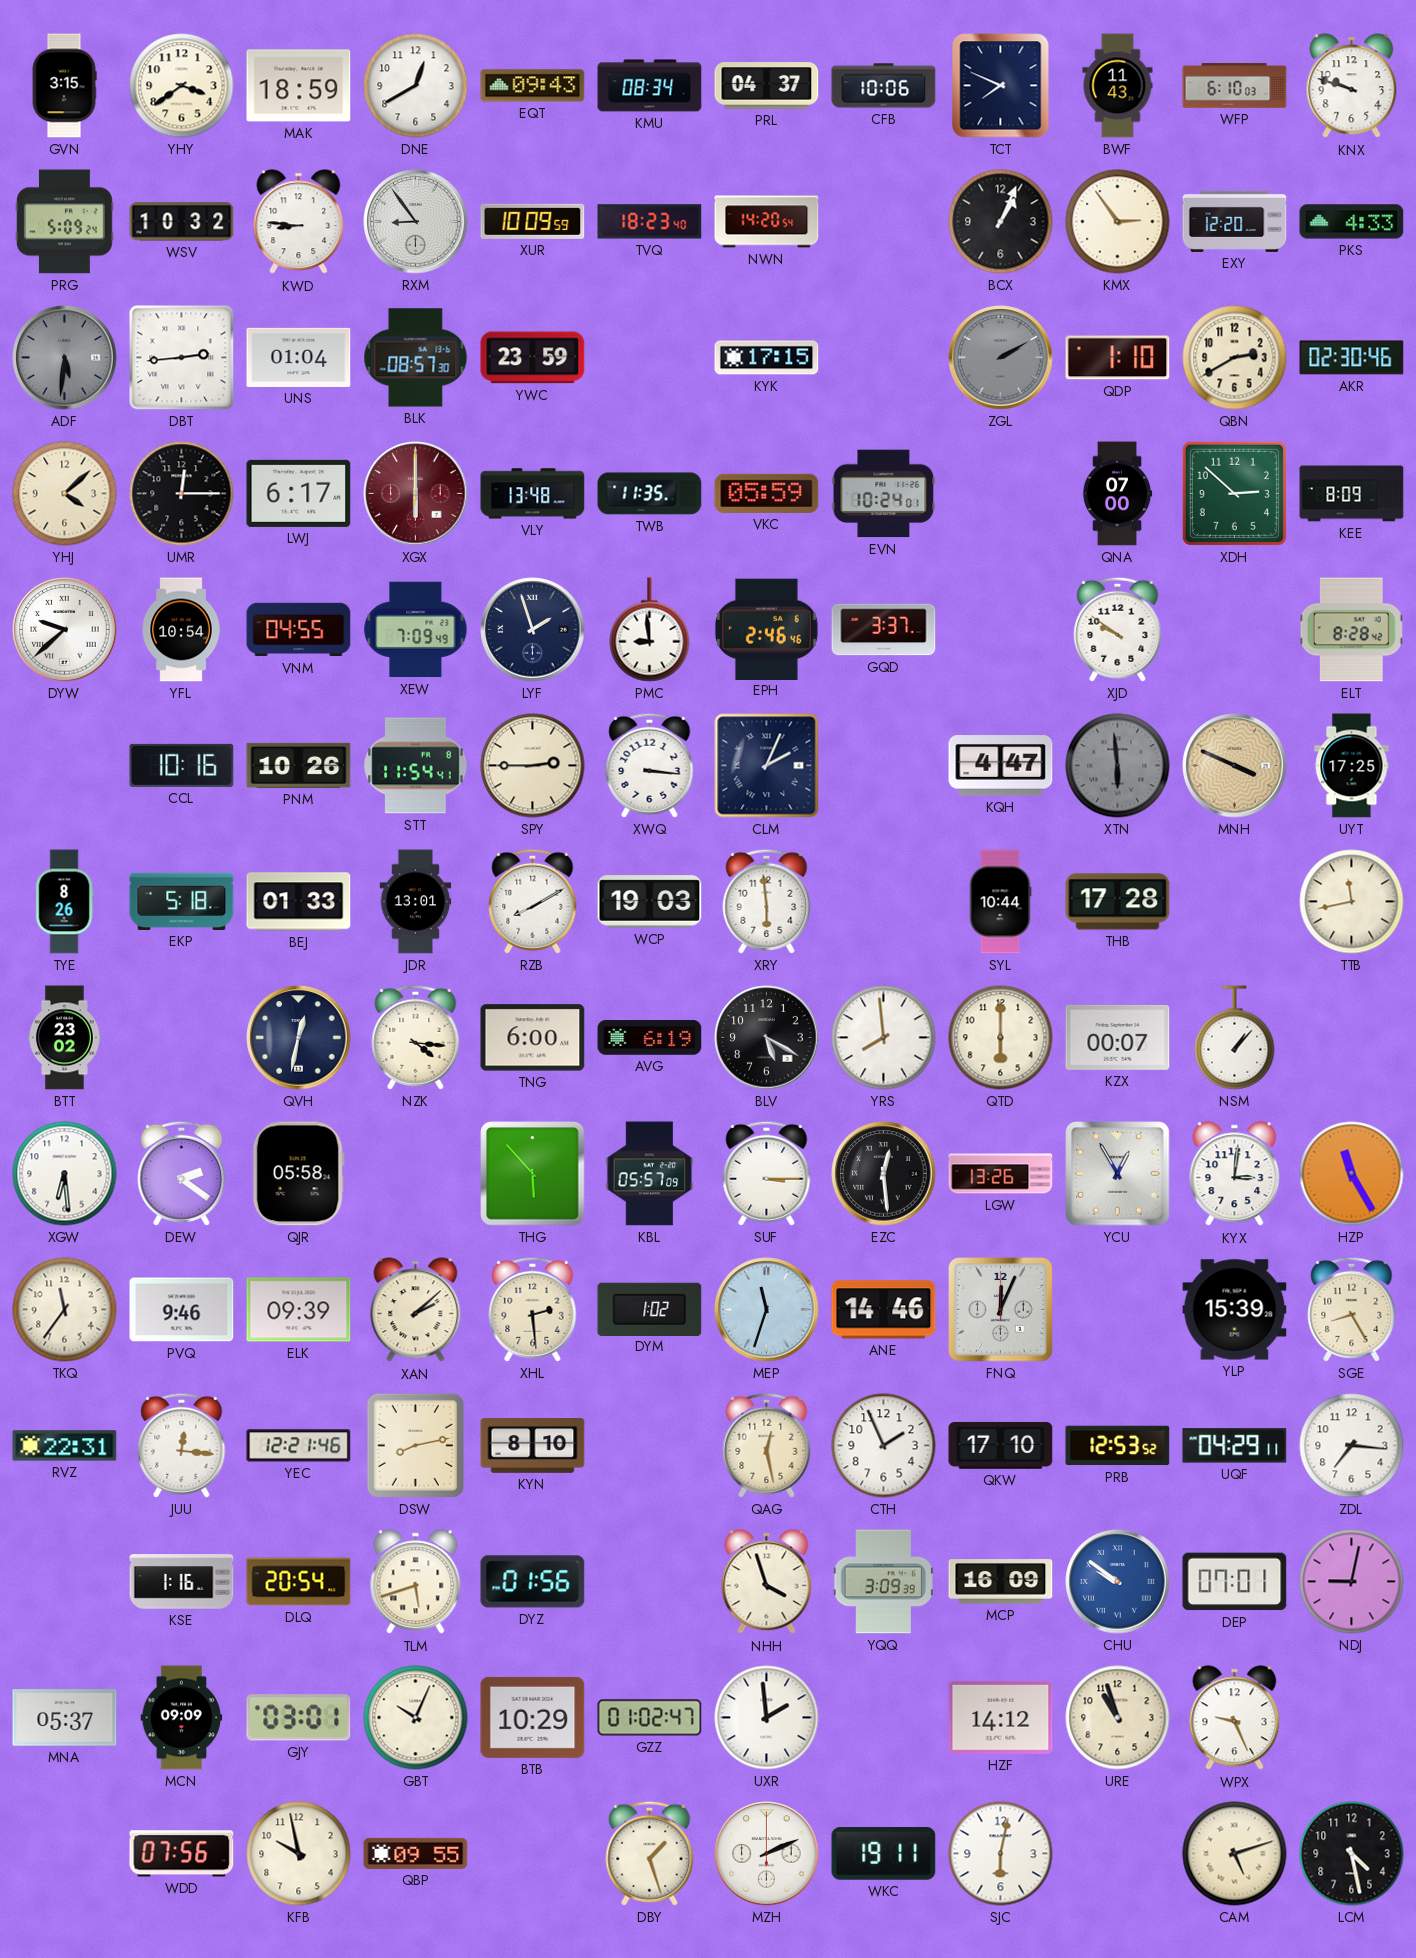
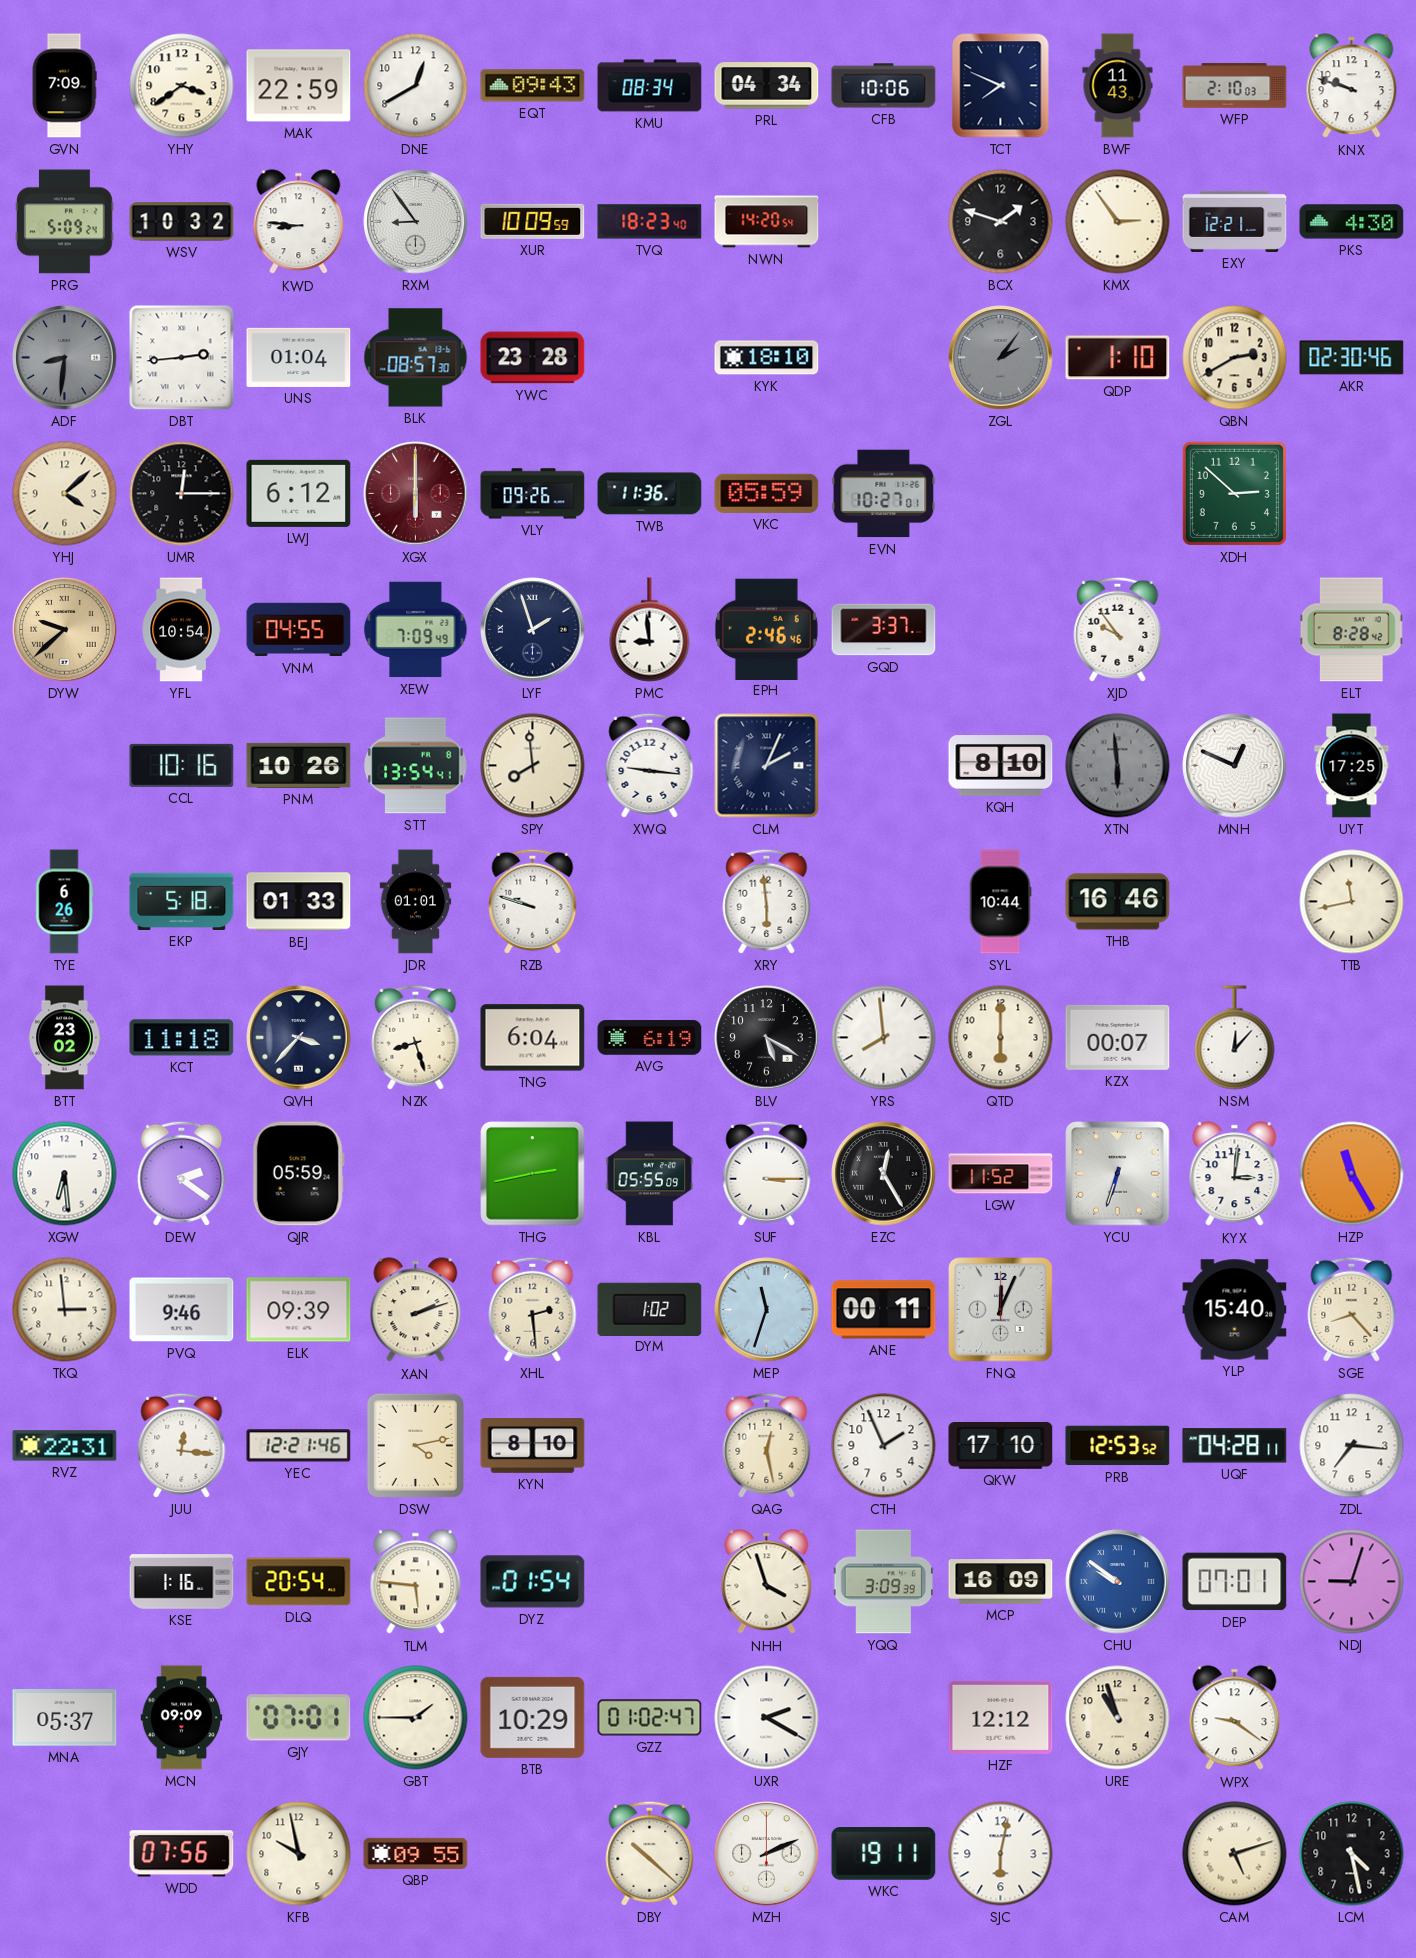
GVN: 3:15 -> 7:09 (64, 86)
MAK: 18:59 -> 22:59 (299, 86)
PRL: 04:37 -> 04:34 (767, 86)
WFP: 6:10 -> 2:10 (1235, 86)
BCX: 1:04 -> 1:48 (1001, 222)
EXY: 12:20 -> 12:21 (1235, 221)
PKS: 4:33 -> 4:30 (1352, 222)
ADF: 5:31 -> 8:31 (65, 358)
YWC: 23:59 -> 23:28 (533, 358)
KYK: 17:15 -> 18:10 (767, 358)
ZGL: 2:10 -> 2:06 (1001, 358)
LWJ: 6:17 -> 6:12 (299, 493)
VLY: 13:48 -> 09:26 (533, 494)
TWB: 11:35 -> 11:36 (650, 494)
EVN: 10:24 -> 10:27 (884, 494)
QNA: 07:00 -> none (1117, 494)
KEE: 8:09 -> none (1352, 494)
DYW dial: white -> champagne (65, 630)
XJD: 9:51 -> 9:54 (1118, 629)
STT: 11:54 -> 13:54 (416, 766)
SPY: 2:45 -> 7:59 (533, 766)
XWQ: 3:16 -> 9:16 (650, 765)
KQH: 4:47 -> 8:10 (1001, 766)
MNH: 3:49 -> 12:49 (1235, 766)
MNH dial: champagne -> white (1235, 766)
TYE: 8:26 -> 6:26 (64, 902)
JDR: 13:01 -> 01:01 (416, 902)
RZB: 8:10 -> 9:48 (533, 901)
WCP: 19:03 -> none (650, 902)
THB: 17:28 -> 16:46 (1118, 902)
KCT: none -> 11:18 (182, 1038)
QVH: 12:32 -> 3:37 (299, 1038)
NZK: 4:16 -> 8:27 (416, 1037)
TNG: 6:00 -> 6:04 (533, 1038)
NSM: 1:07 -> 12:07 (1235, 1038)
QJR: 05:58 -> 05:59 (298, 1174)
THG: 5:53 -> 2:43 (533, 1174)
KBL: 05:57 -> 05:55 (650, 1174)
EZC: 12:29 -> 12:25 (884, 1174)
LGW: 13:26 -> 11:52 (1001, 1174)
YCU: 12:55 -> 6:33 (1118, 1174)
TKQ: 11:36 -> 2:59 (65, 1310)
XAN: 2:08 -> 2:12 (416, 1310)
ANE: 14:46 -> 00:11 (884, 1310)
YLP: 15:39 -> 15:40 (1235, 1310)
SGE: 8:25 -> 8:23 (1352, 1309)
DSW: 8:13 -> 4:13 (415, 1445)
UQF: 04:29 -> 04:28 (1235, 1446)
TLM: 5:42 -> 5:46 (416, 1582)
DYZ: 01:56 -> 01:54 (533, 1582)
NDJ: 9:02 -> 9:03 (1352, 1582)
GJY: 03:01 -> 07:01 (299, 1718)
GBT: 10:04 -> 1:45 (416, 1718)
UXR: 1:59 -> 2:20 (767, 1718)
HZF: 14:12 -> 12:12 (1001, 1717)
WPX: 9:26 -> 9:21 (1235, 1718)
DBY: 1:27 -> 10:22 (650, 1853)
